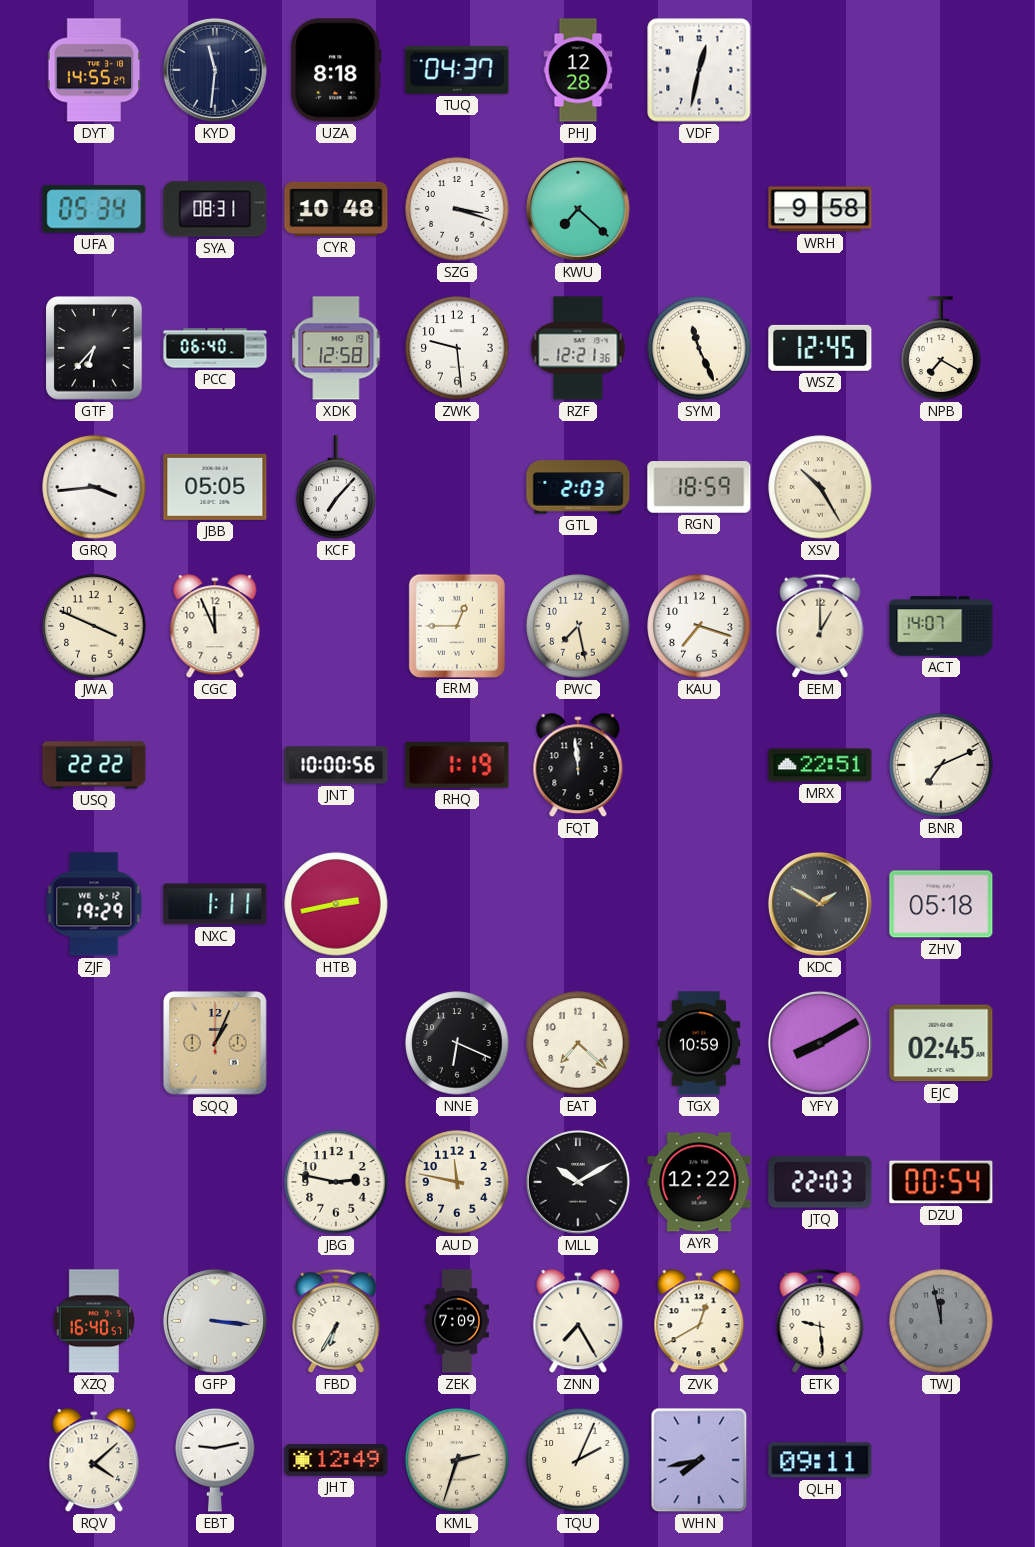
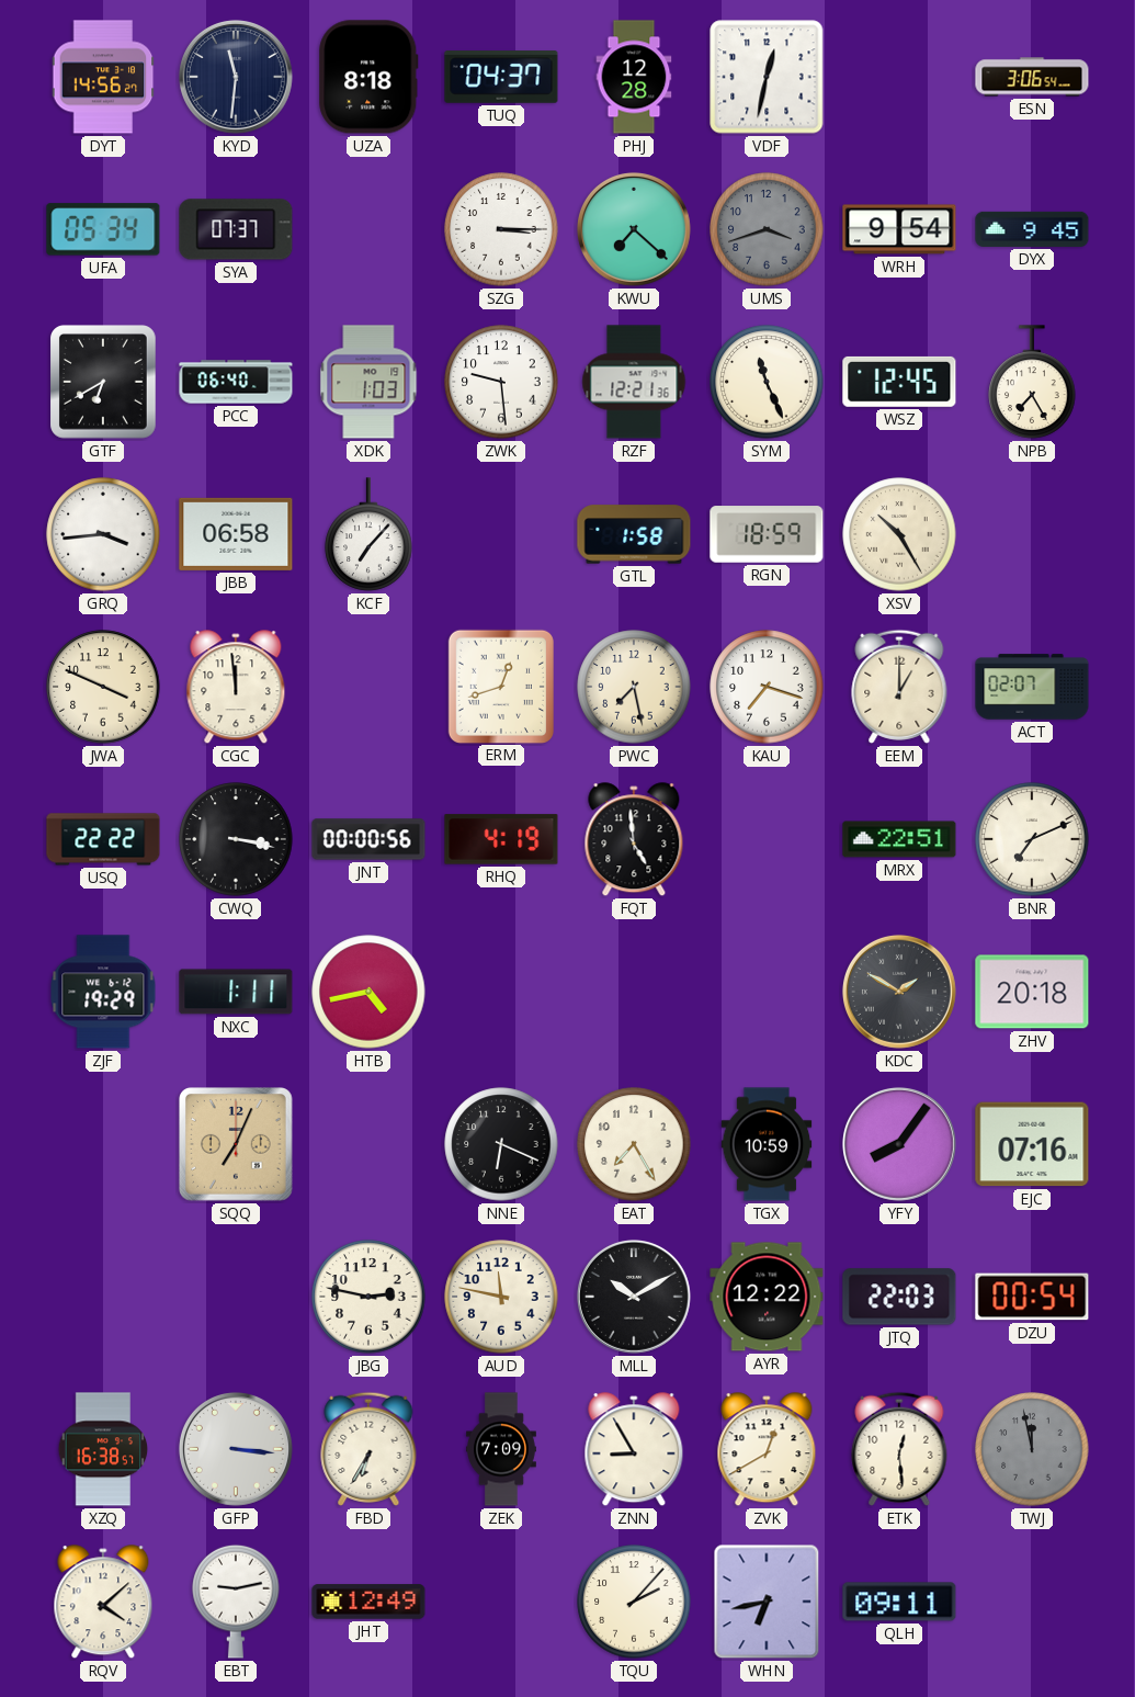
DYT: 14:55 -> 14:56 (103, 77)
ESN: none -> 3:06 (1032, 77)
SYA: 08:31 -> 07:37 (236, 229)
CYR: 10:48 -> none (336, 209)
SZG: 3:18 -> 3:15 (501, 229)
UMS: none -> 3:42 (767, 229)
WRH: 9:58 -> 9:54 (899, 229)
DYX: none -> 9:45 (1032, 229)
GTF: 6:37 -> 6:40 (104, 383)
XDK: 12:58 -> 1:03 (368, 382)
NPB: 7:20 -> 7:25 (1032, 382)
JBB: 05:05 -> 06:58 (236, 534)
GTL: 2:03 -> 1:58 (634, 534)
CGC: 11:56 -> 11:59 (236, 688)
ERM: 12:45 -> 12:42 (501, 686)
ACT: 14:07 -> 02:07 (1032, 687)
CWQ: none -> 3:17 (236, 839)
JNT: 10:00 -> 00:00 (368, 839)
RHQ: 1:19 -> 4:19 (501, 839)
FQT: 11:59 -> 4:59 (634, 840)
HTB: 2:43 -> 4:43 (368, 992)
ZHV: 05:18 -> 20:18 (1032, 992)
SQQ: 1:04 -> 7:04 (237, 1145)
EAT: 7:22 -> 7:25 (634, 1144)
YFY: 8:10 -> 8:06 (899, 1144)
EJC: 02:45 -> 07:16 (1032, 1144)
XZQ: 16:40 -> 16:38 (103, 1449)
ZNN: 7:25 -> 8:55 (634, 1450)
ETK: 9:29 -> 12:29 (899, 1449)
KML: 2:33 -> none (457, 1460)
TQU: 2:04 -> 2:07 (634, 1602)
WHN: 7:43 -> 6:43 (767, 1602)
